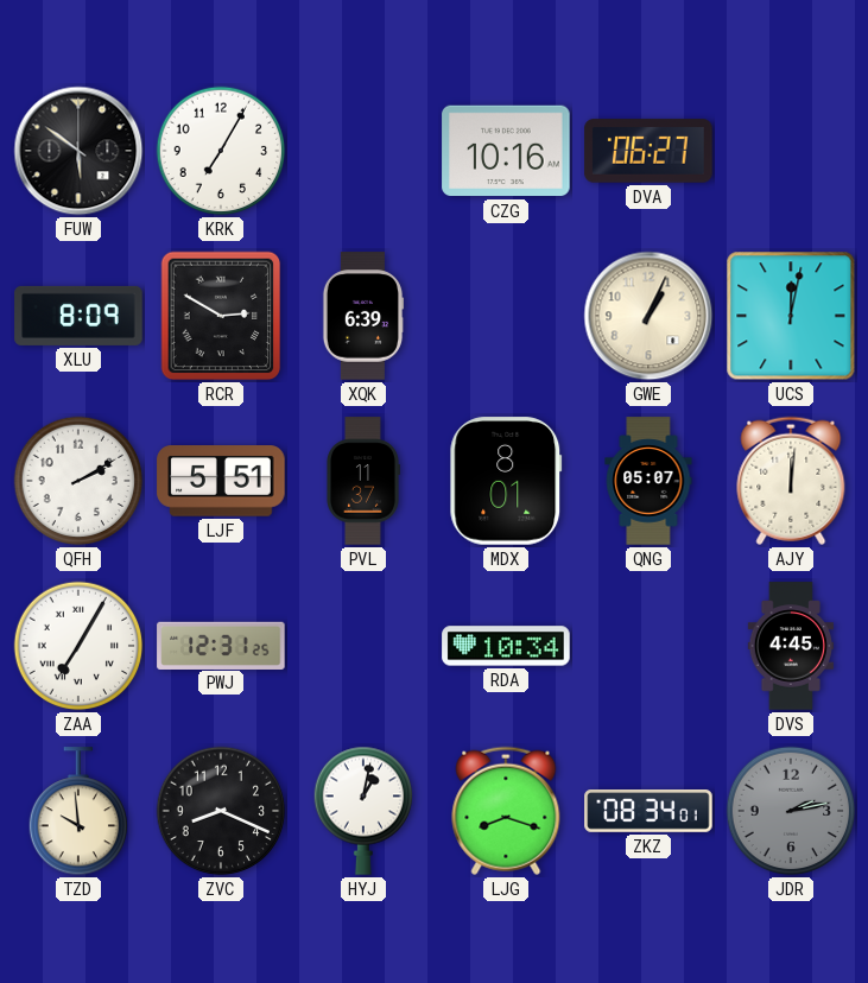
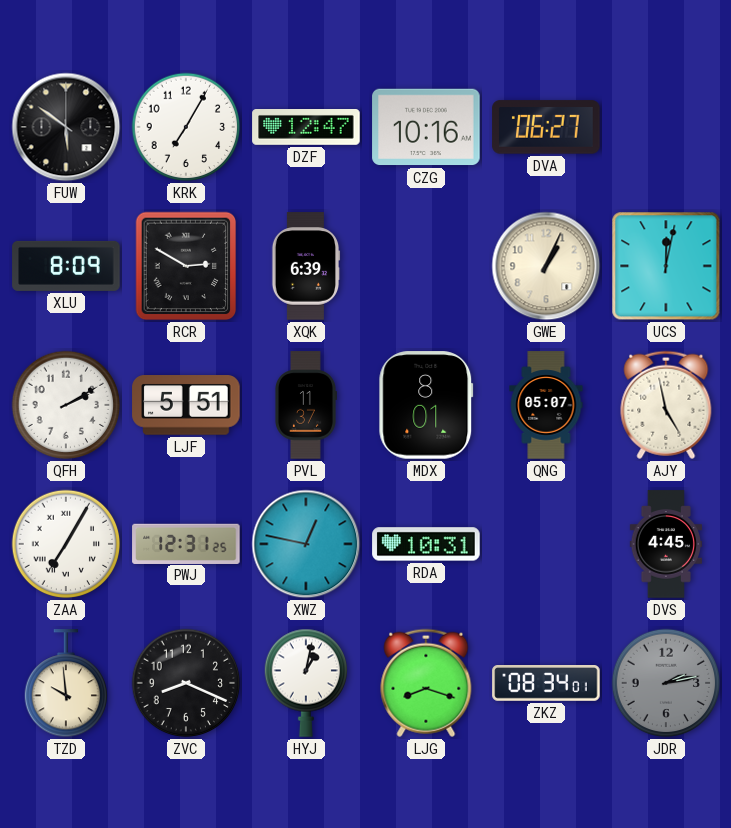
DZF: none -> 12:47 (306, 128)
AJY: 12:01 -> 4:58 (666, 405)
XWZ: none -> 12:47 (306, 544)
RDA: 10:34 -> 10:31 (426, 544)
